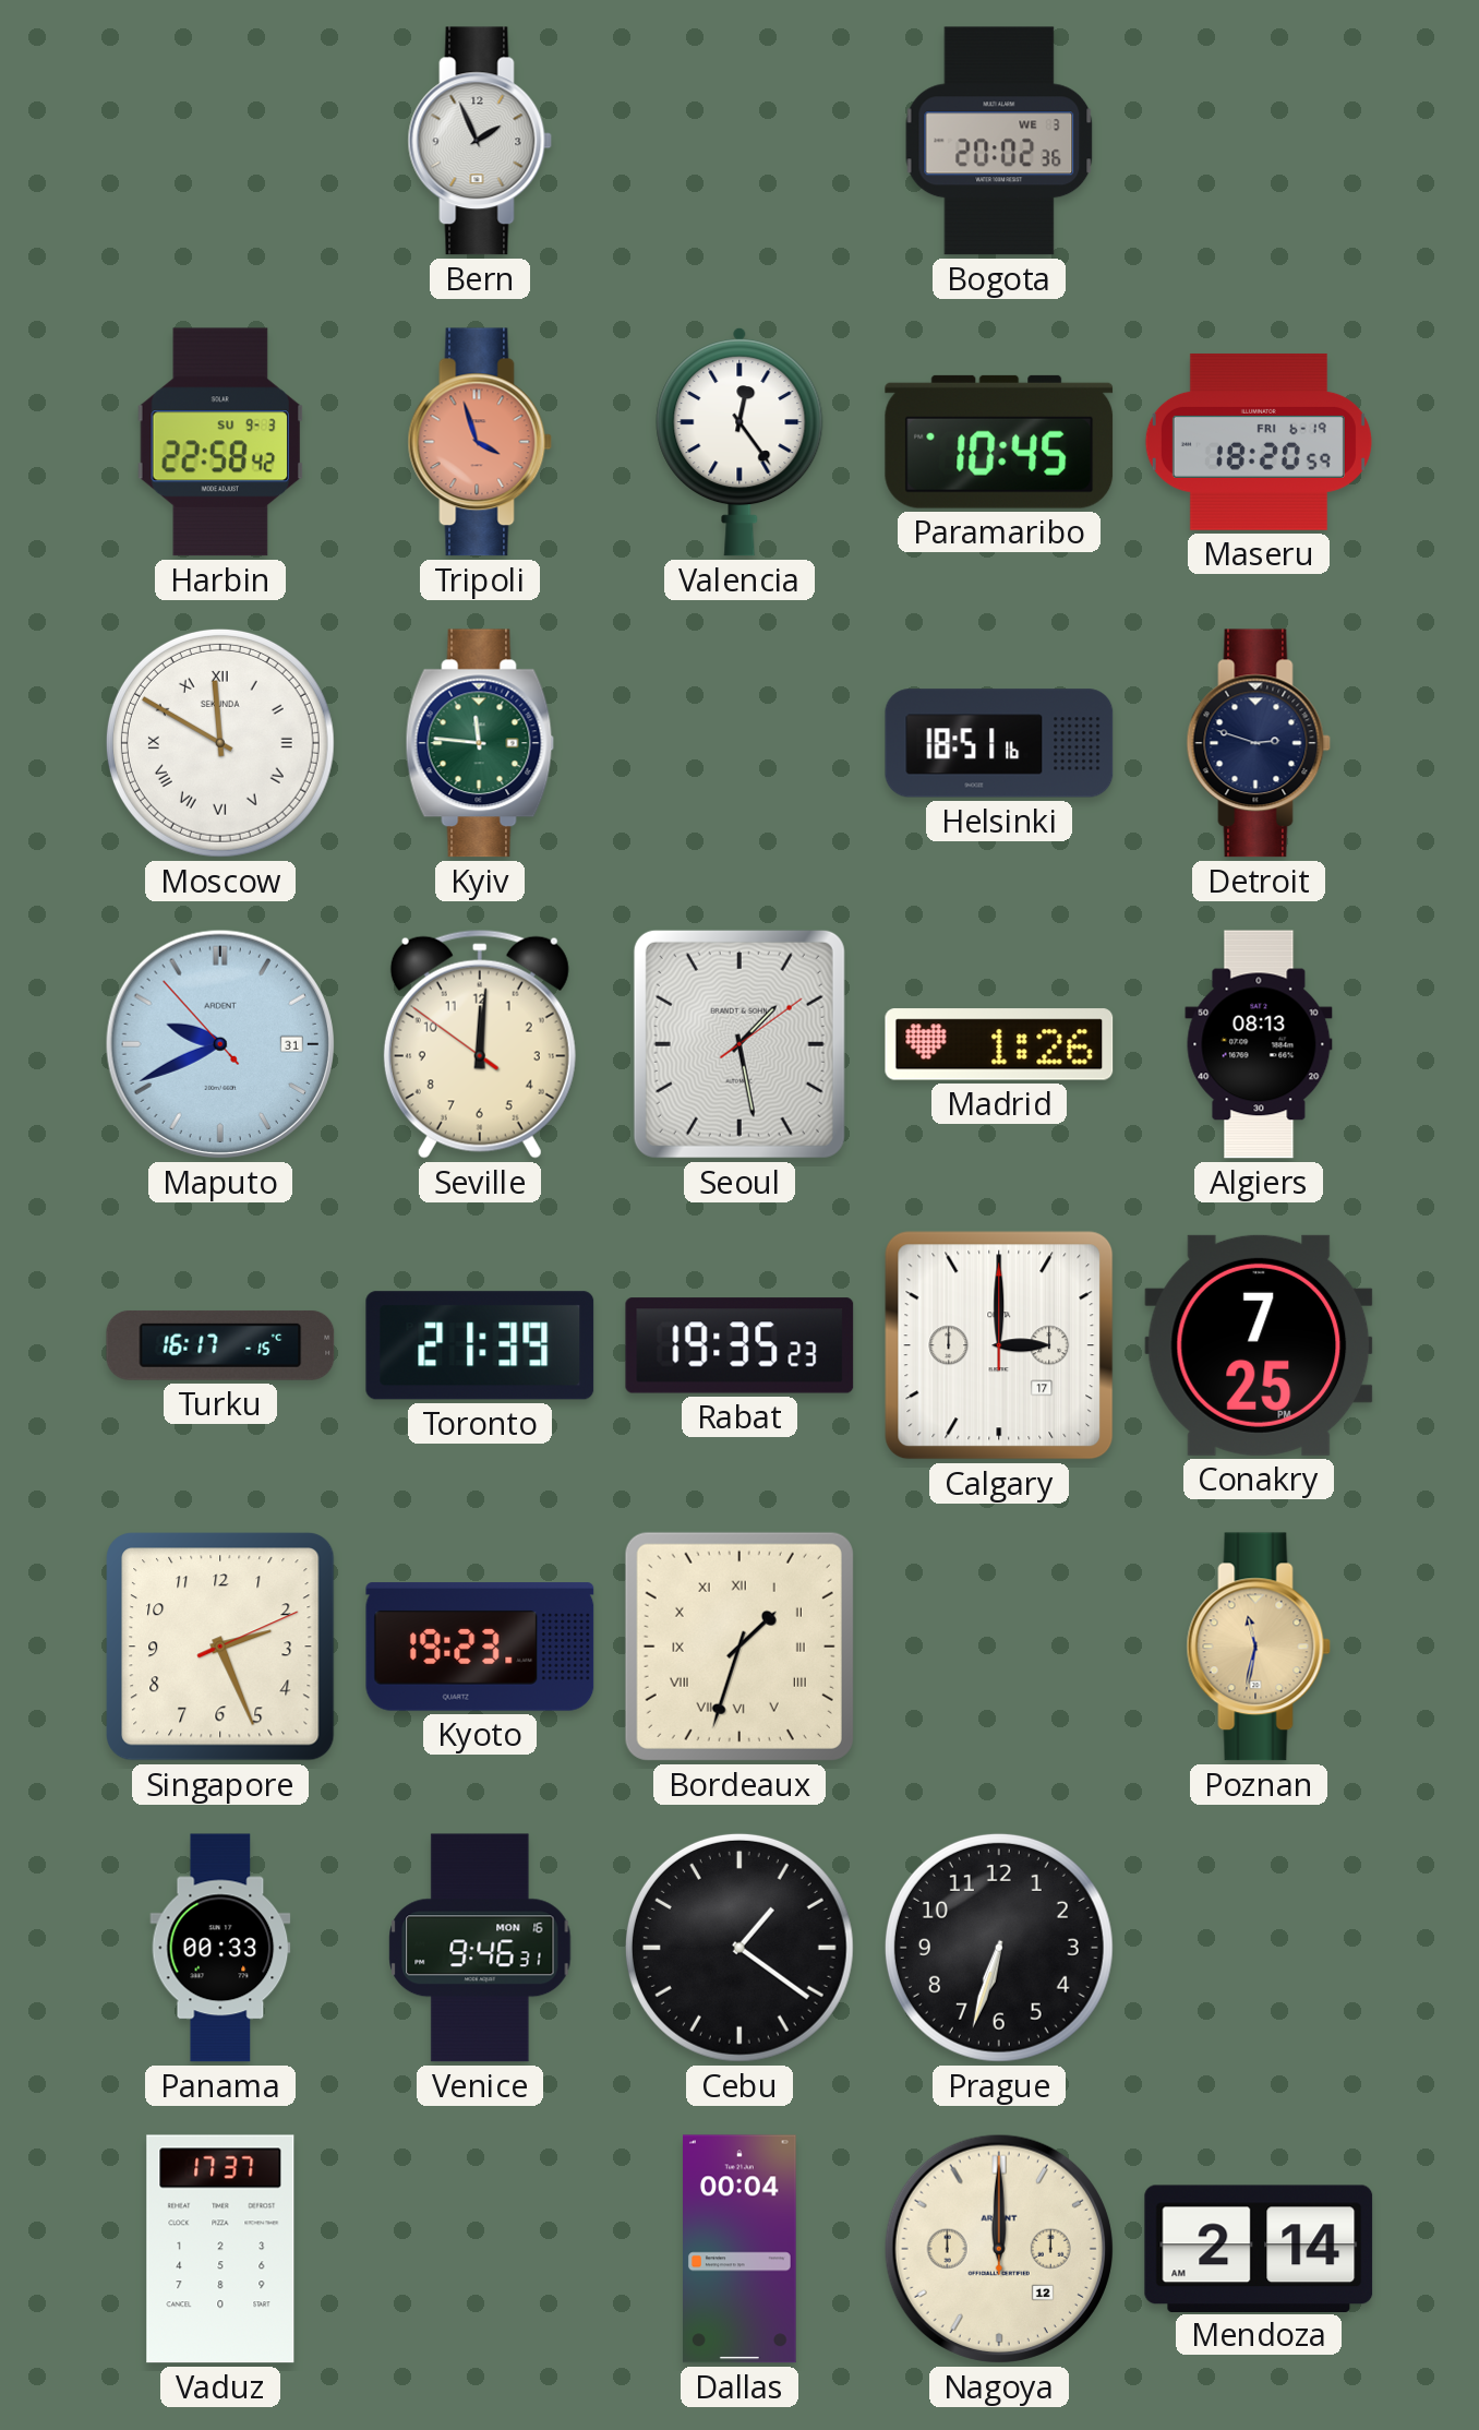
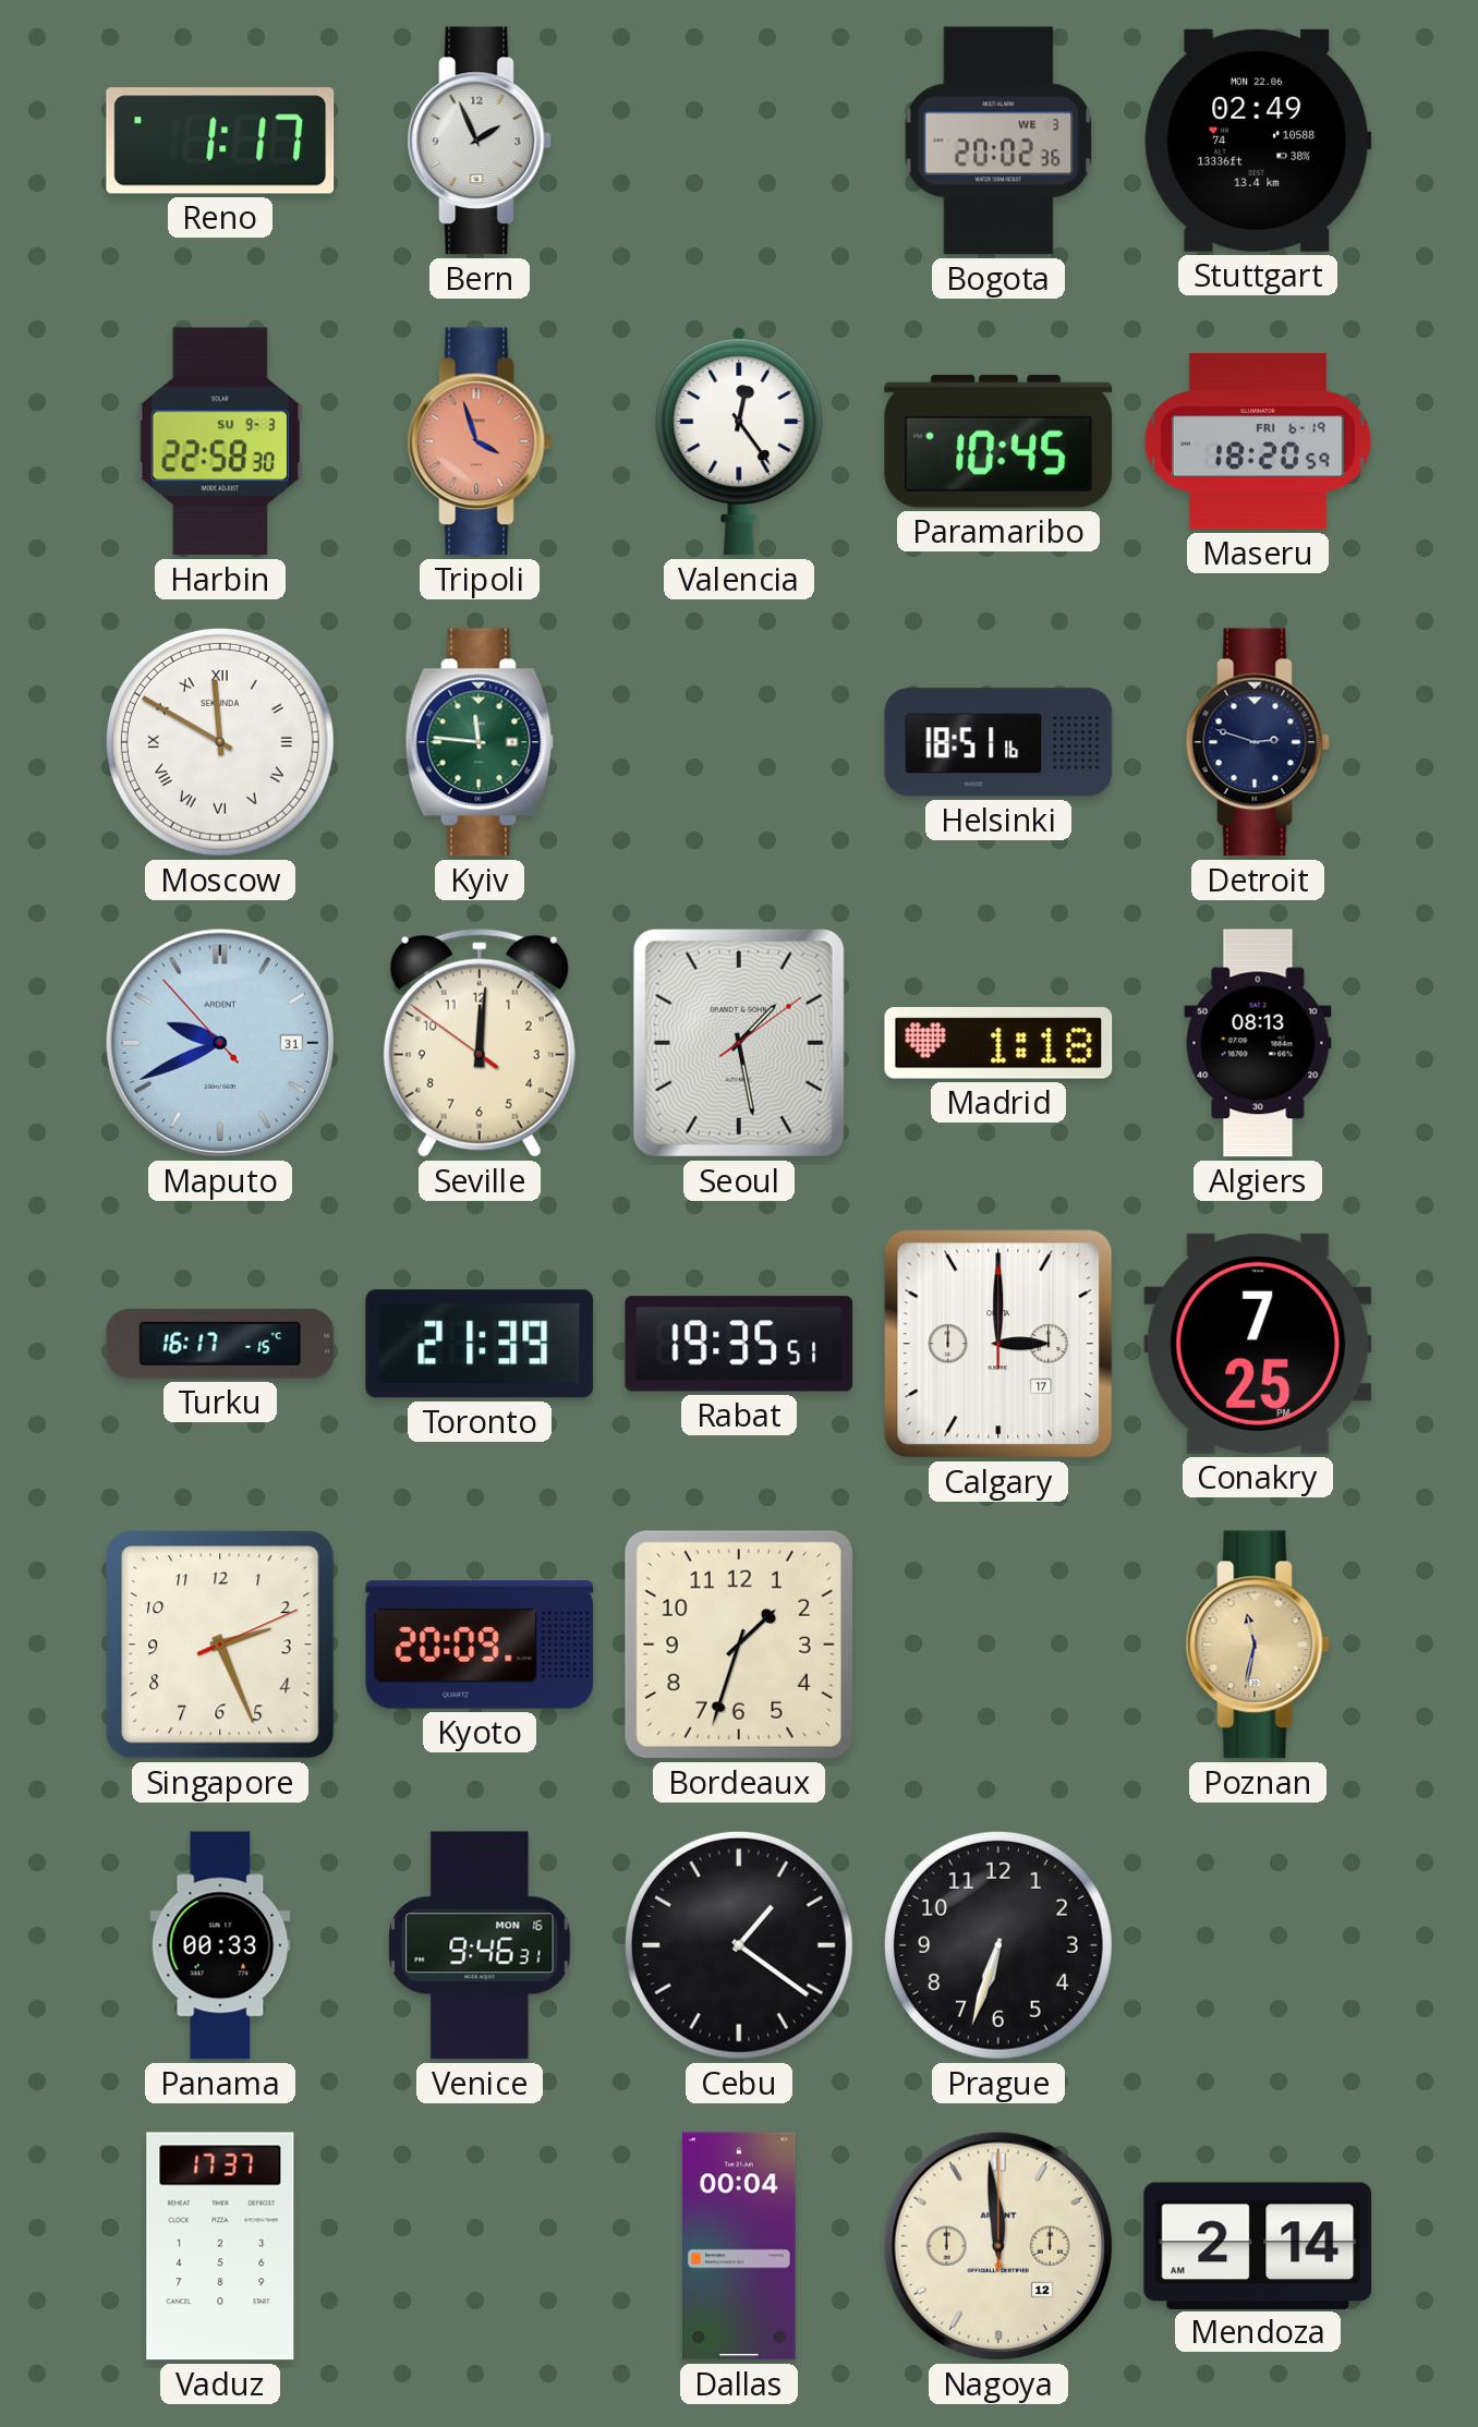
Reno: none -> 1:17 (220, 141)
Stuttgart: none -> 02:49 (1258, 141)
Harbin: 22:58:42 -> 22:58:30 (219, 441)
Madrid: 1:26 -> 1:18 (998, 1043)
Rabat: 19:35:23 -> 19:35:51 (739, 1344)
Kyoto: 19:23 -> 20:09 (480, 1645)
Bordeaux numerals: Roman -> Arabic (739, 1645)
Nagoya: 12:00 -> 11:59 (998, 2246)
